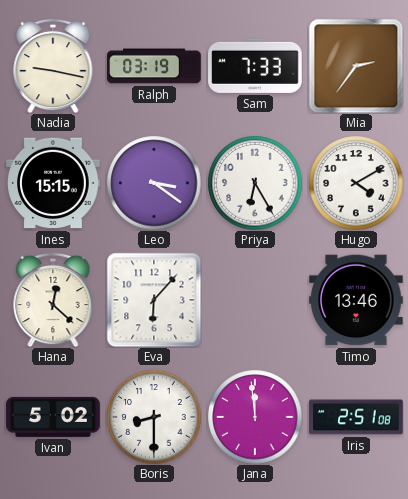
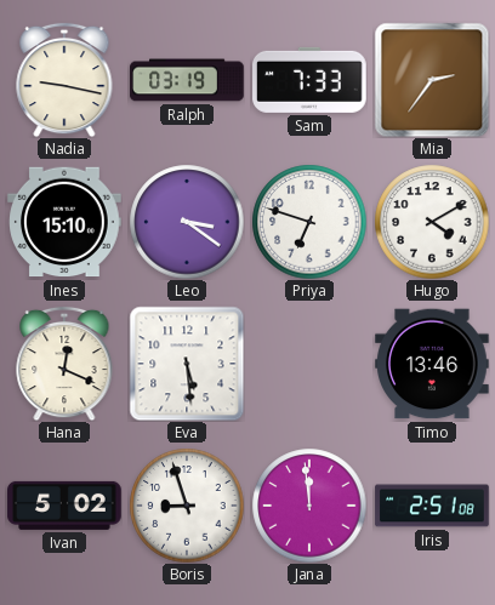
Ines: 15:15 -> 15:10 (64, 222)
Priya: 6:25 -> 6:48 (309, 222)
Hana: 12:22 -> 12:19 (64, 364)
Eva: 6:07 -> 5:29 (187, 364)
Boris: 8:30 -> 8:57 (187, 506)
